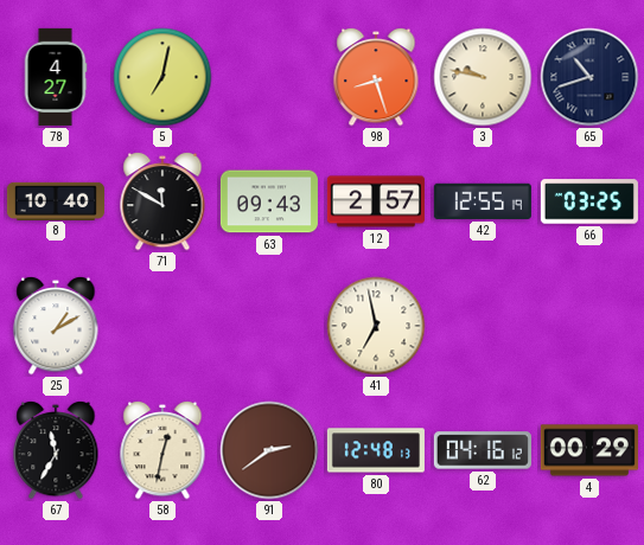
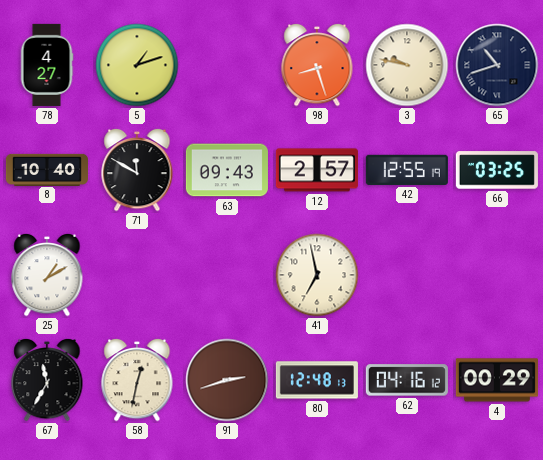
5: 7:02 -> 1:12 (137, 65)
91: 2:39 -> 2:42 (227, 380)
